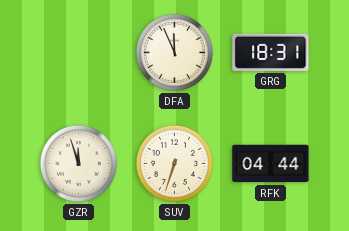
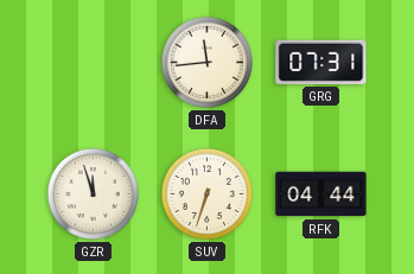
DFA: 11:56 -> 11:44 (206, 62)
GRG: 18:31 -> 07:31 (321, 62)
